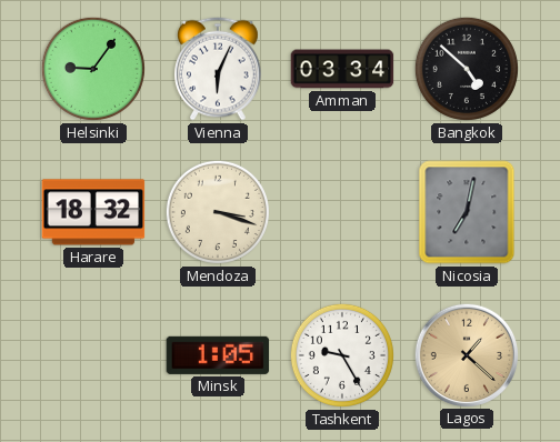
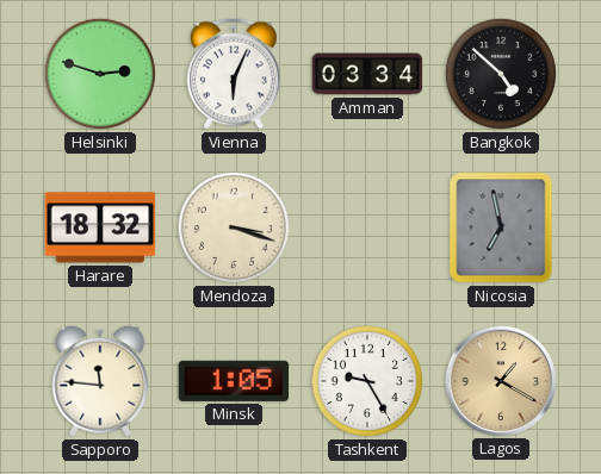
Helsinki: 9:06 -> 2:48 (100, 74)
Nicosia: 7:02 -> 6:58 (501, 227)
Sapporo: none -> 11:46 (100, 381)
Lagos: 1:22 -> 1:20 (500, 380)
